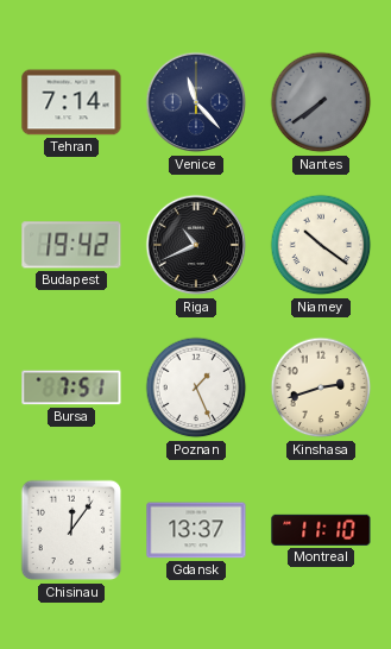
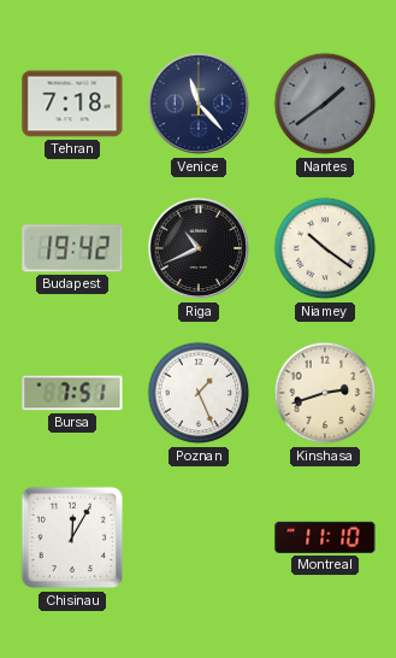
Tehran: 7:14 -> 7:18 (72, 104)
Nantes: 7:39 -> 1:39 (325, 104)
Chisinau: 12:06 -> 12:05 (72, 537)
Gdansk: 13:37 -> none (196, 530)
